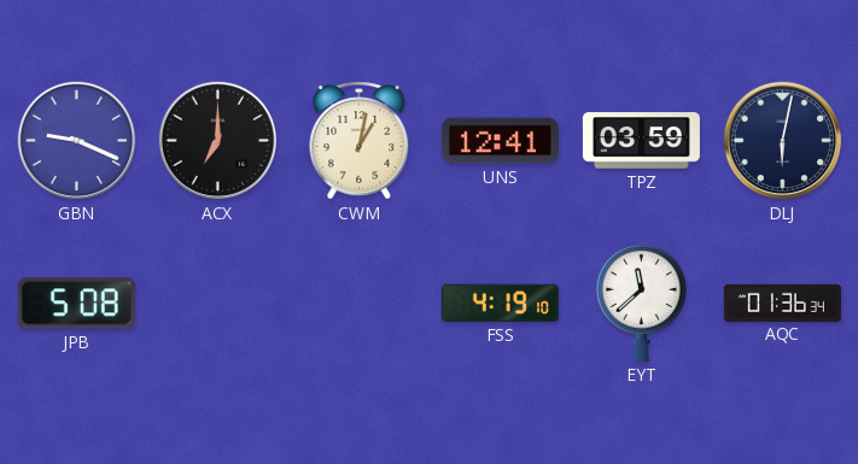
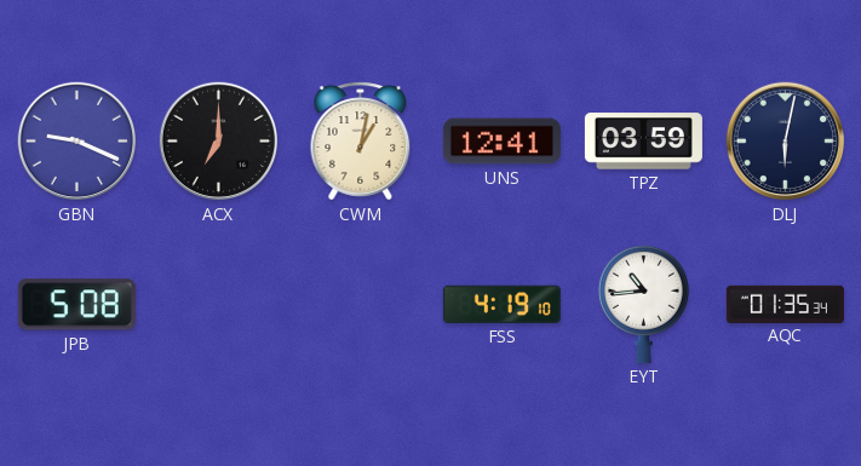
EYT: 11:38 -> 10:44 (643, 304)
AQC: 01:36 -> 01:35 (785, 304)
